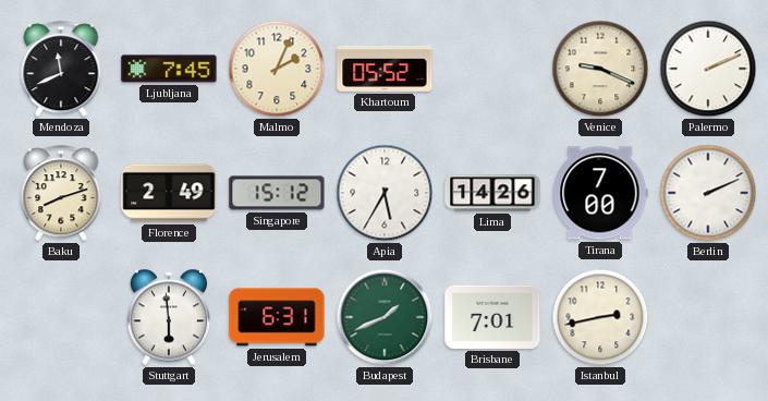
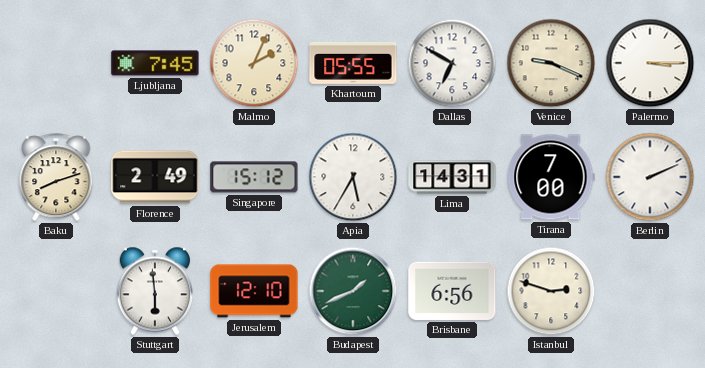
Mendoza: 11:41 -> none (61, 70)
Khartoum: 05:52 -> 05:55 (353, 63)
Dallas: none -> 6:50 (452, 63)
Palermo: 2:11 -> 3:15 (650, 63)
Lima: 14:26 -> 14:31 (452, 177)
Jerusalem: 6:31 -> 12:10 (254, 291)
Brisbane: 7:01 -> 6:56 (452, 291)
Istanbul: 2:43 -> 2:48 (551, 291)
